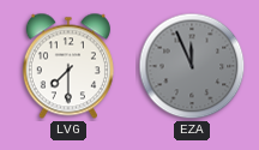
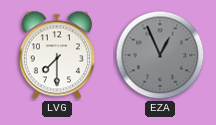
EZA: 11:56 -> 12:56 (160, 55)
